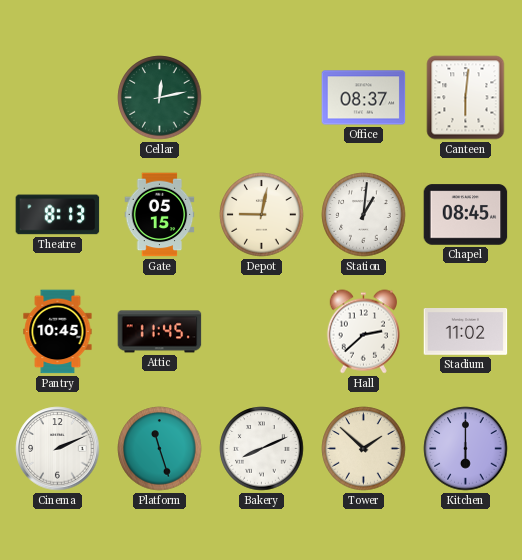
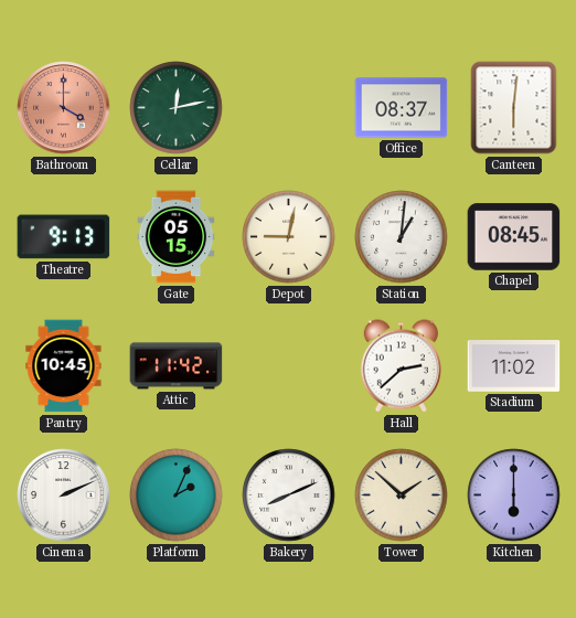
Bathroom: none -> 4:00 (64, 108)
Theatre: 8:13 -> 9:13 (64, 237)
Attic: 11:45 -> 11:42 (177, 366)
Platform: 11:27 -> 2:04 (177, 496)
